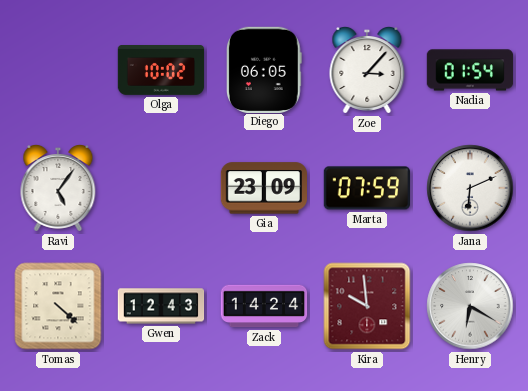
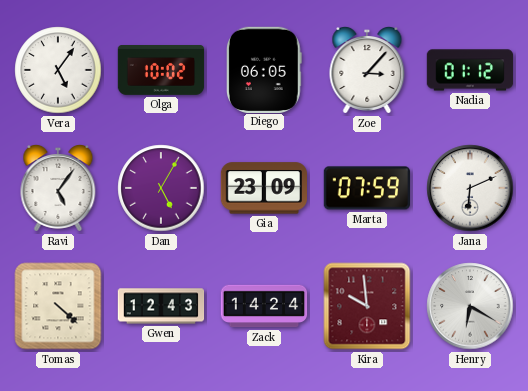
Vera: none -> 5:06 (58, 70)
Nadia: 01:54 -> 01:12 (470, 70)
Dan: none -> 5:05 (161, 188)
